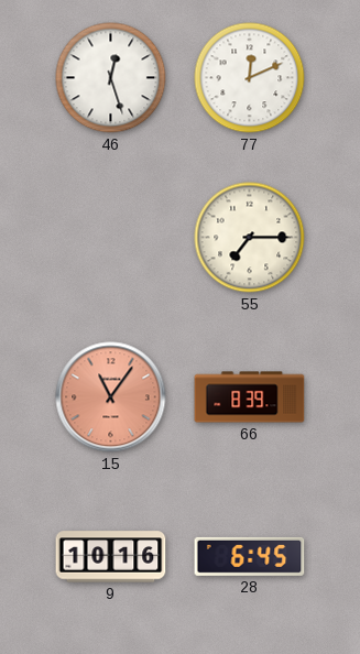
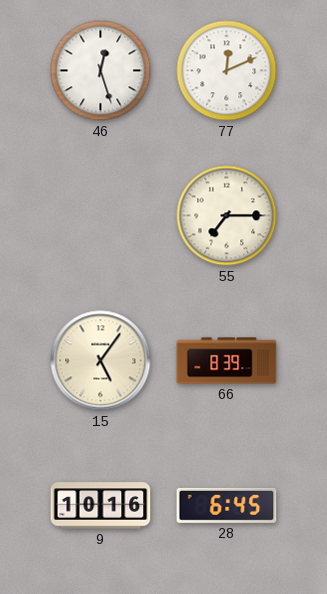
15: 11:06 -> 5:06 (101, 361)
15 dial: salmon -> cream (101, 361)
